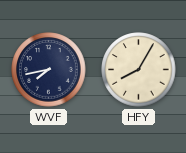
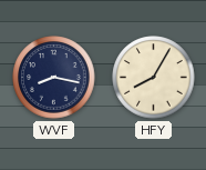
WVF: 7:43 -> 8:17 (54, 78)
